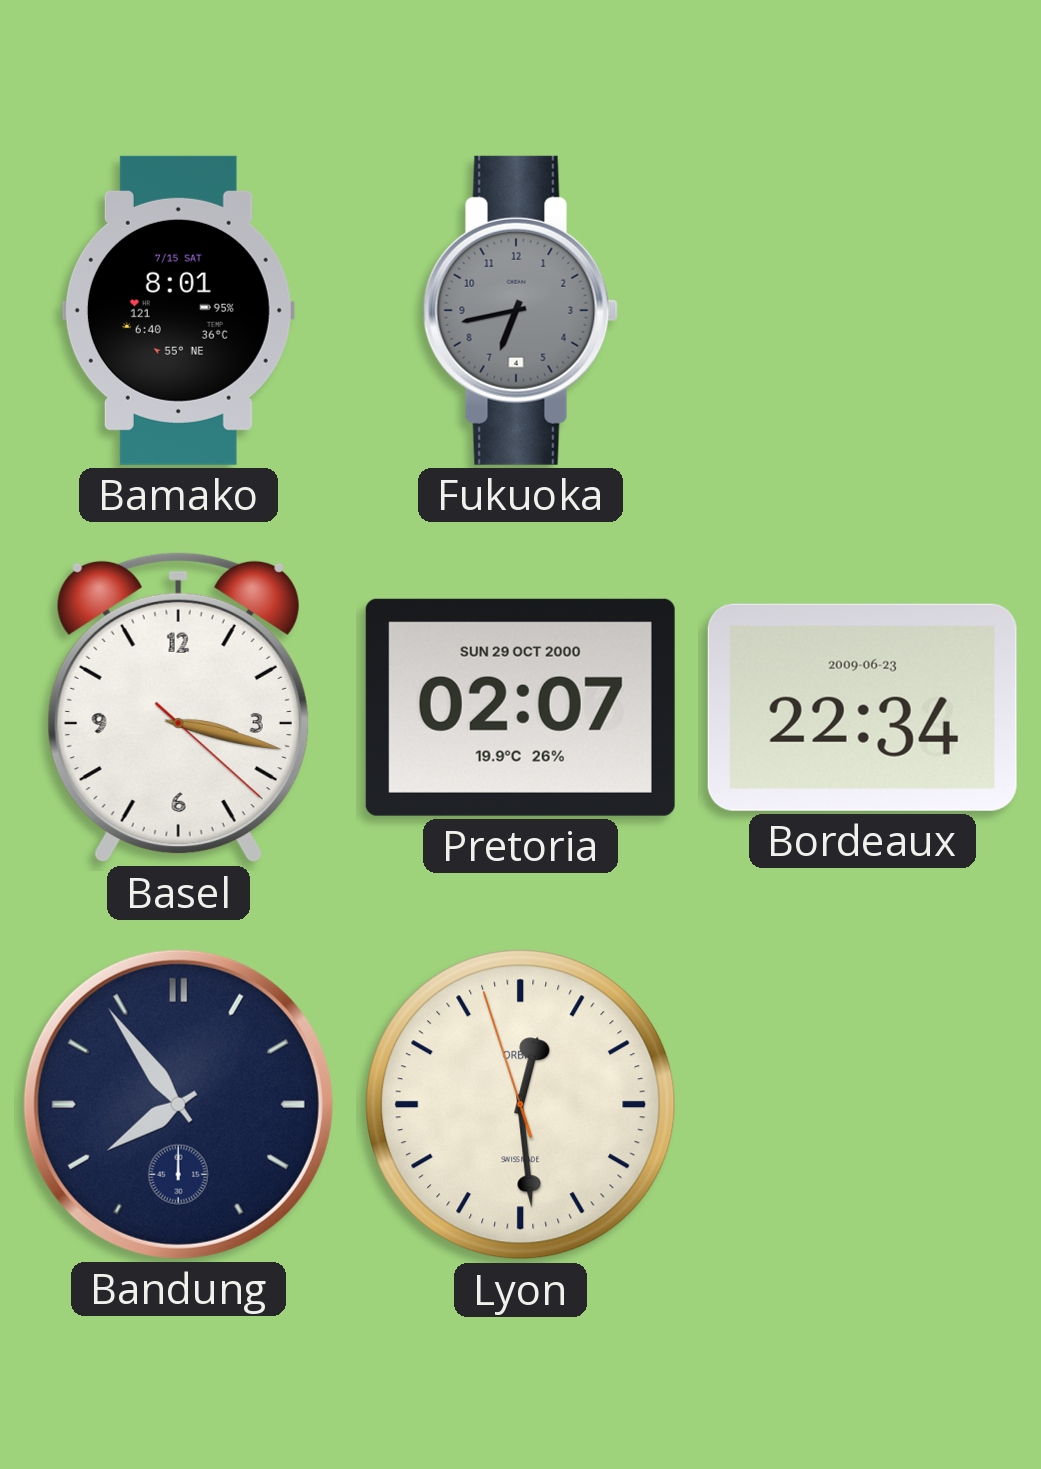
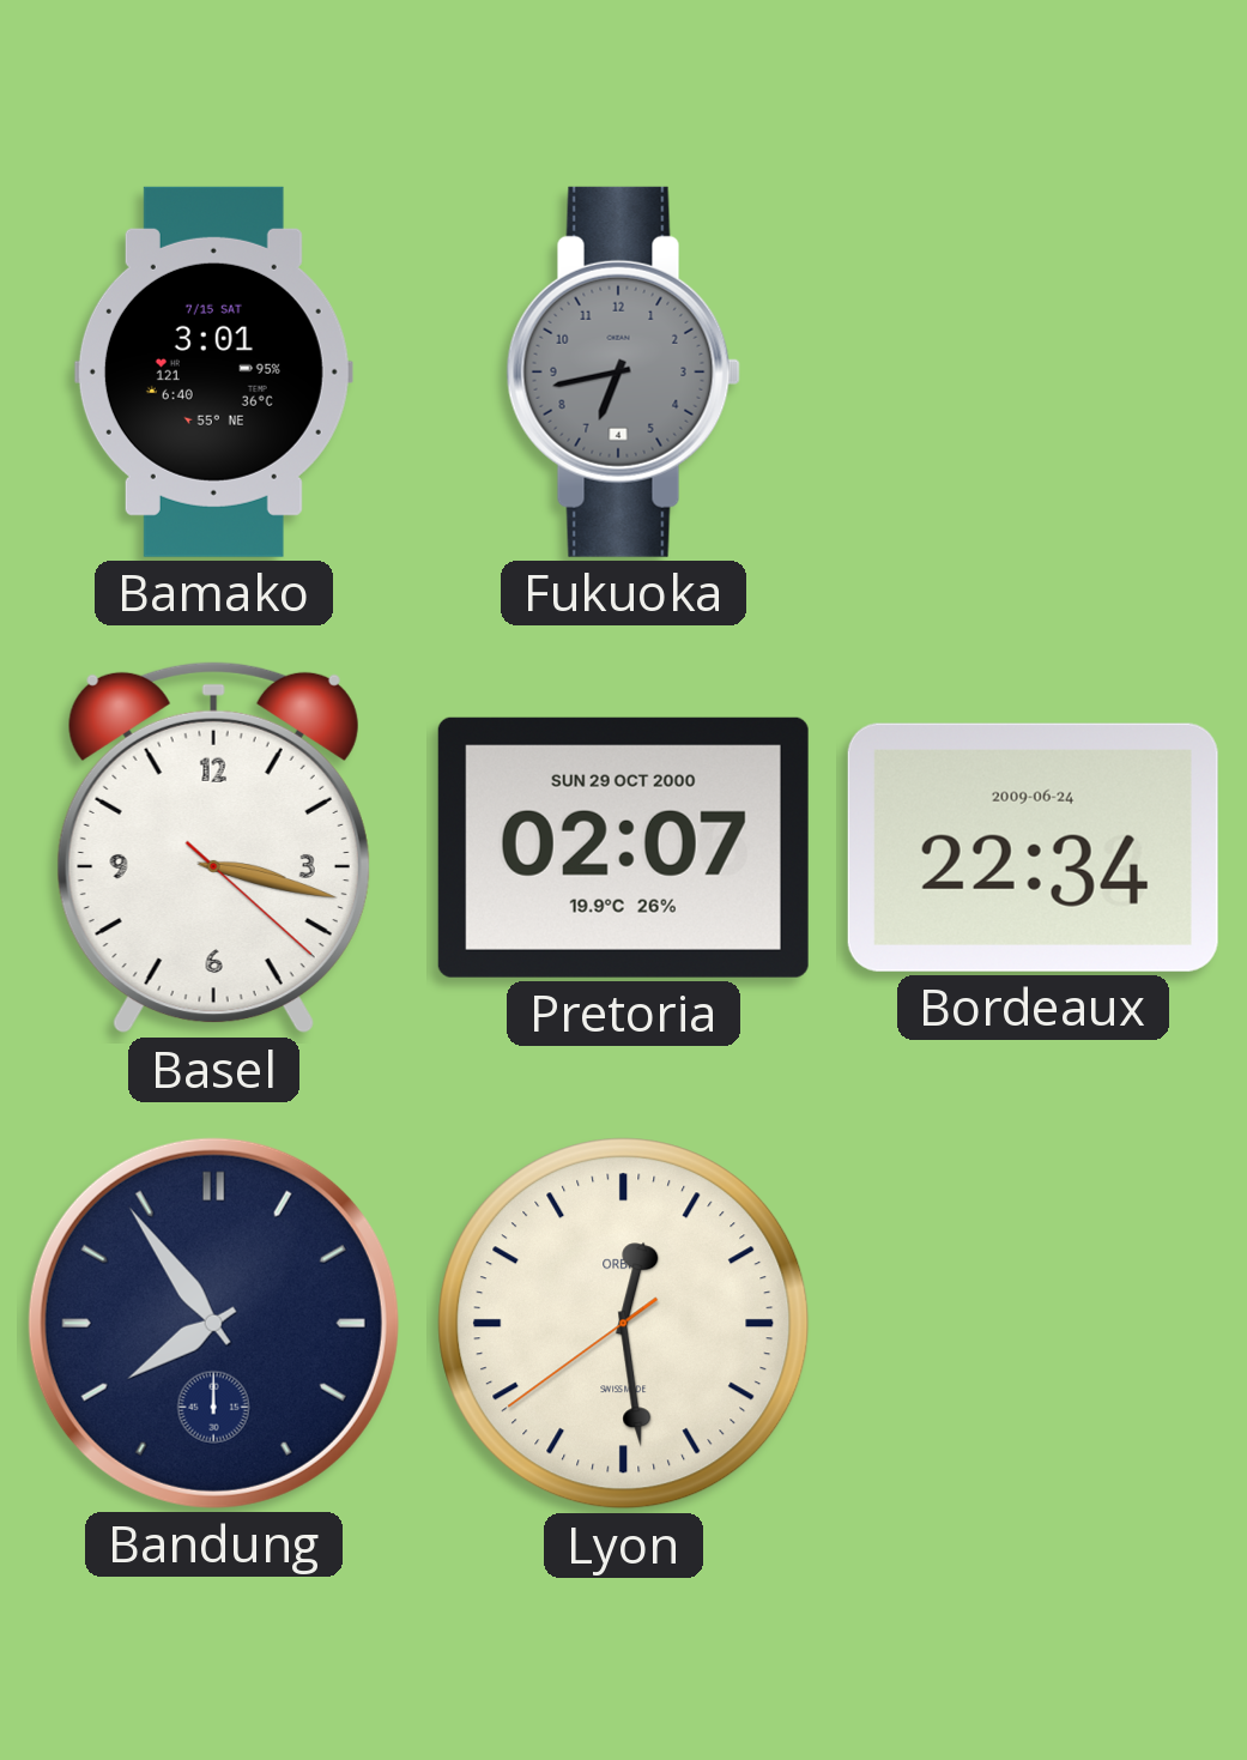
Bamako: 8:01 -> 3:01 (213, 371)
Bordeaux date: 2009-06-23 -> 2009-06-24 (1033, 847)
Lyon: 12:28:57 -> 12:28:39 (624, 1324)
